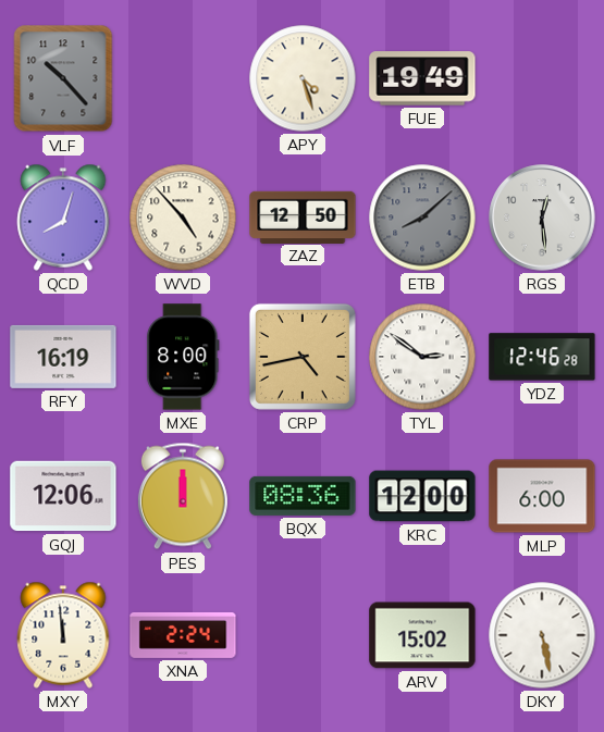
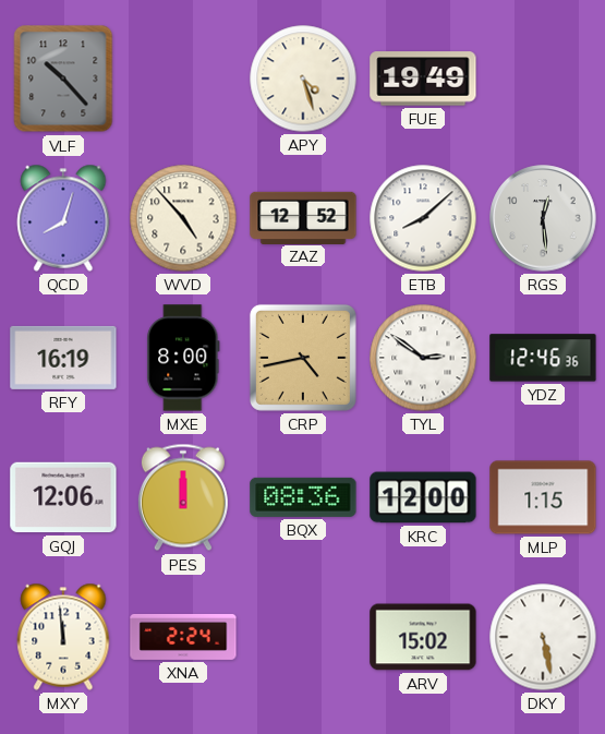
ZAZ: 12:50 -> 12:52 (303, 217)
ETB dial: grey -> white (423, 218)
YDZ: 12:46:28 -> 12:46:36 (543, 358)
MLP: 6:00 -> 1:15 (543, 497)
